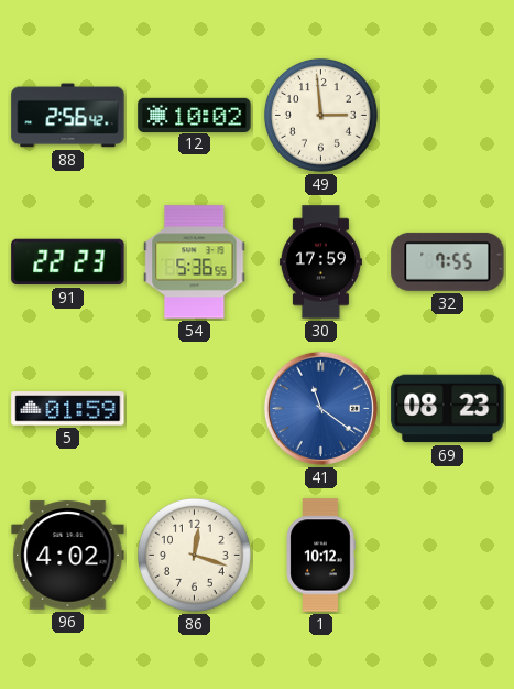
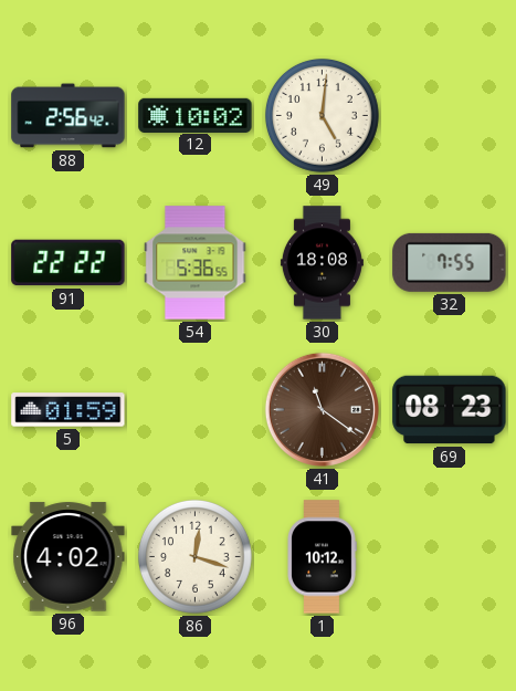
49: 2:59 -> 5:01 (322, 115)
91: 22:23 -> 22:22 (69, 263)
30: 17:59 -> 18:08 (322, 263)
41 dial: blue -> brown (322, 409)
